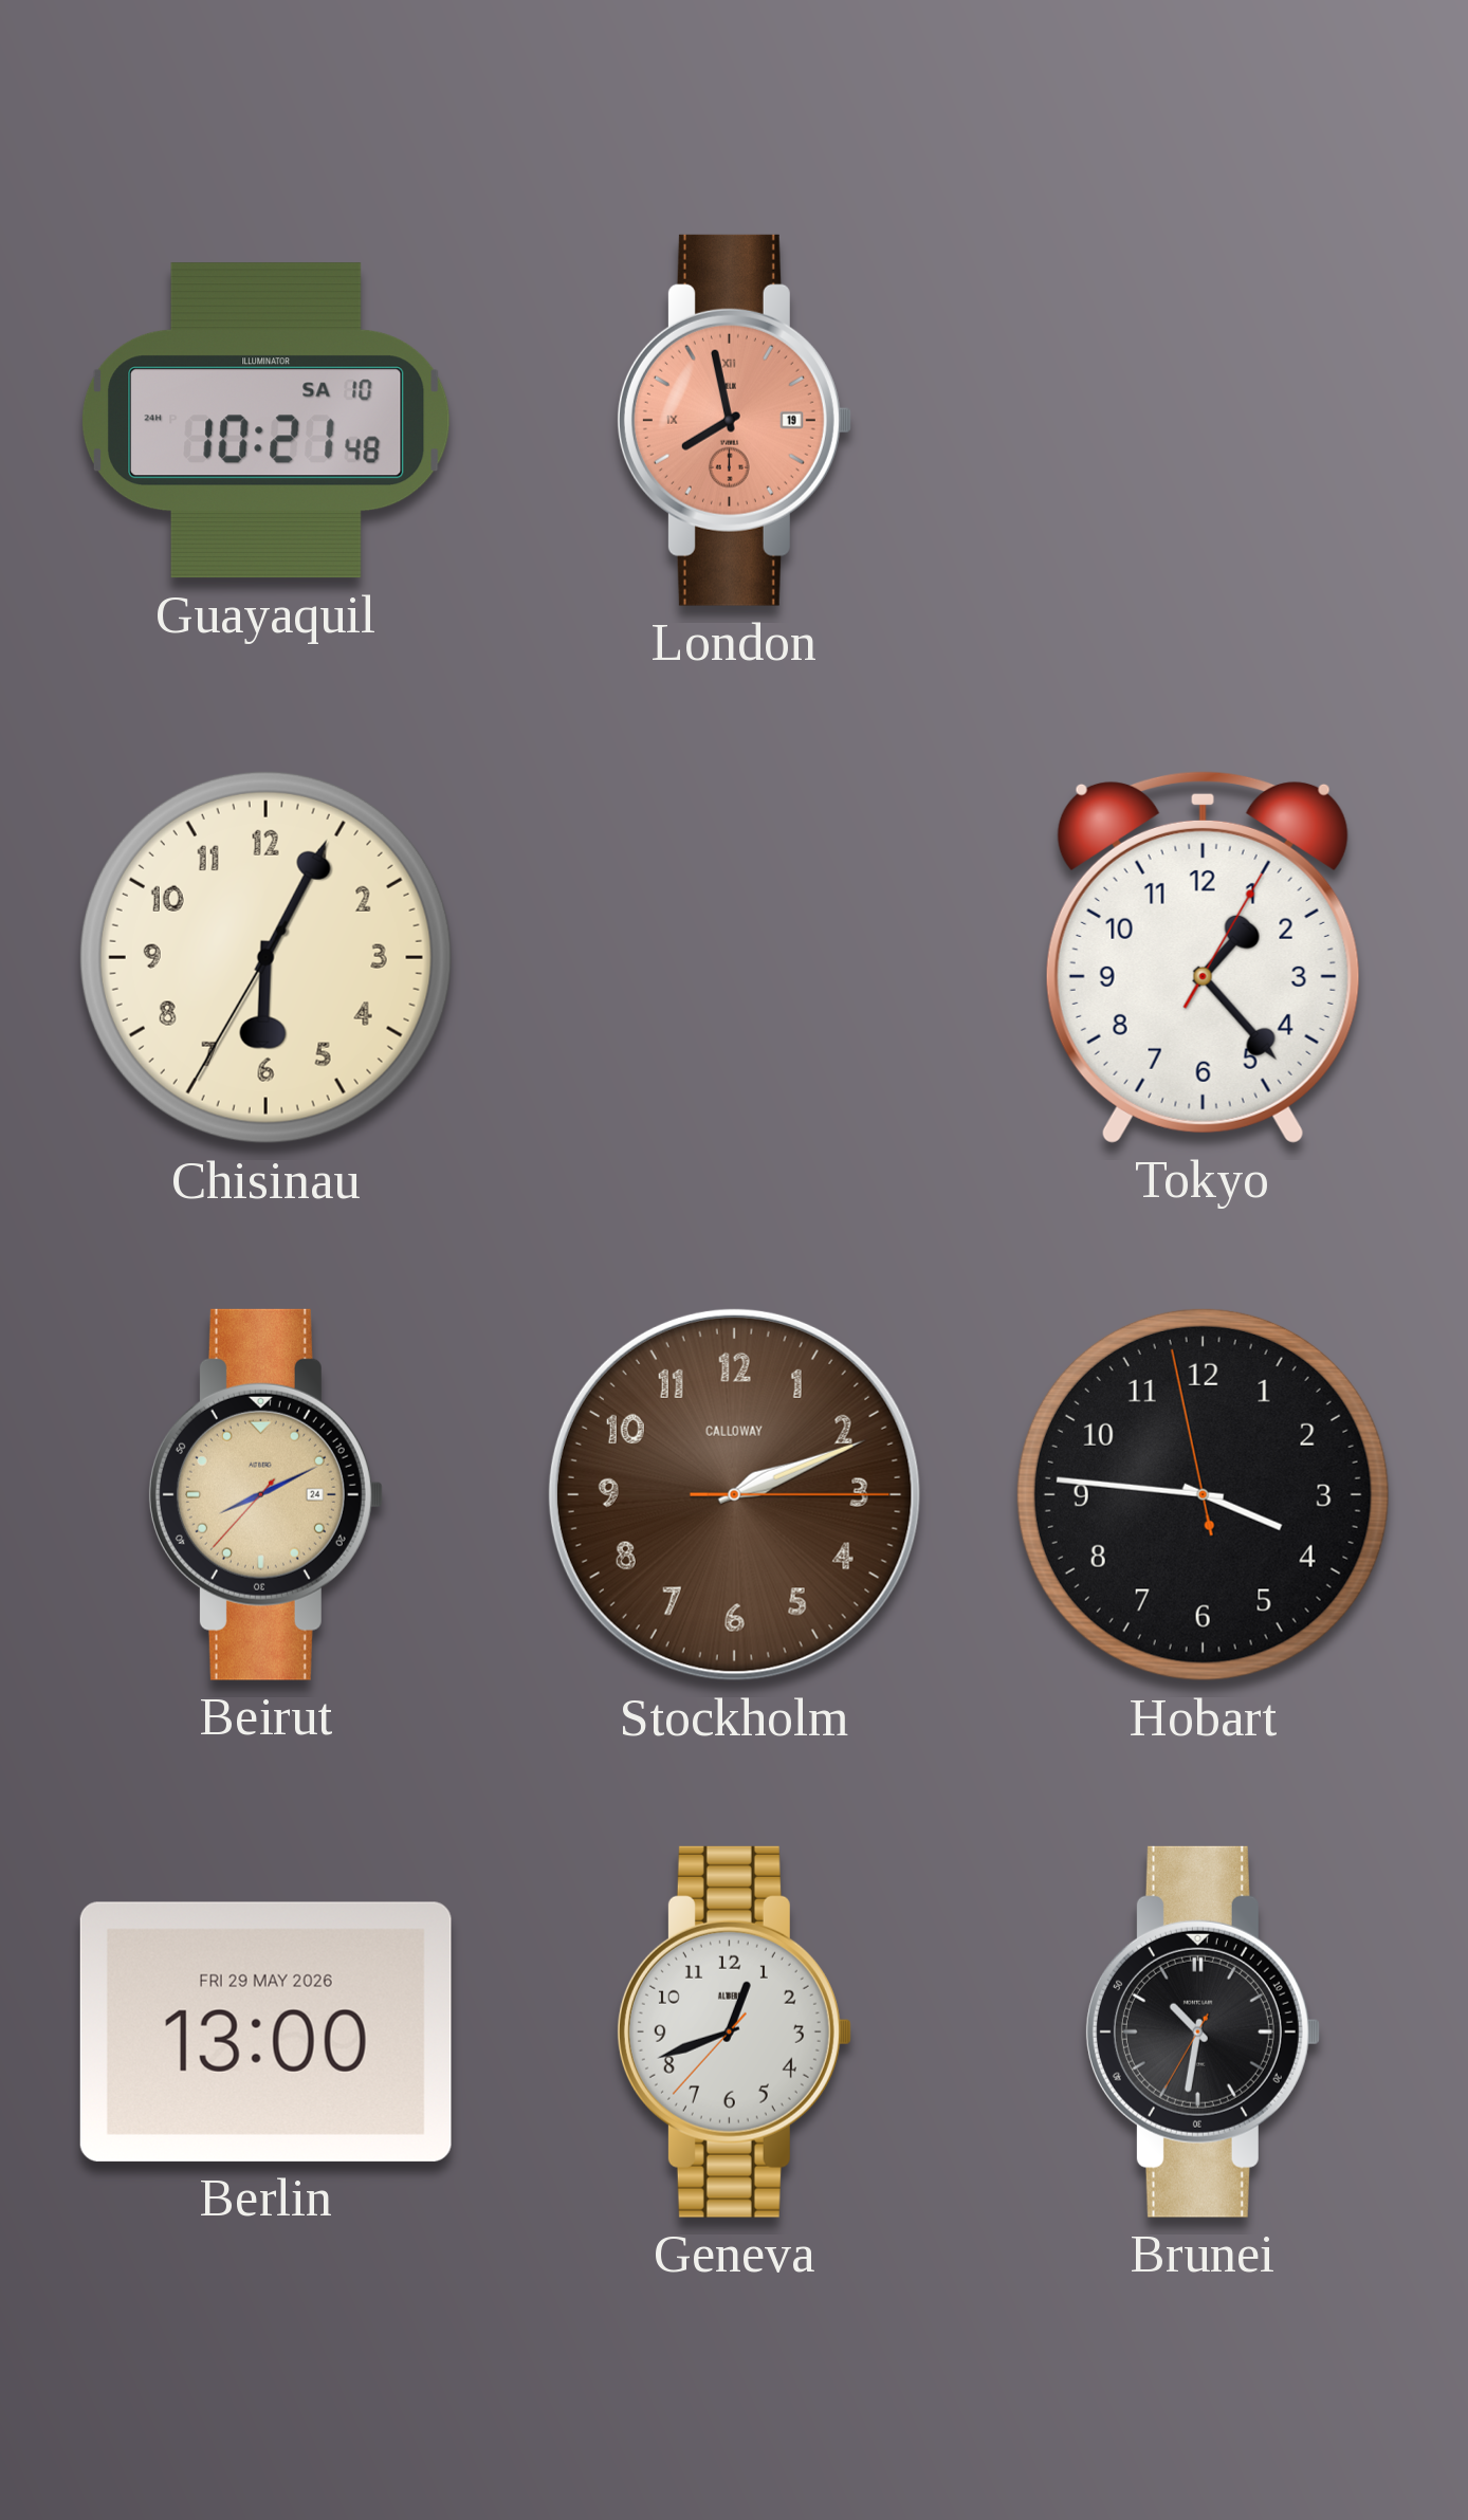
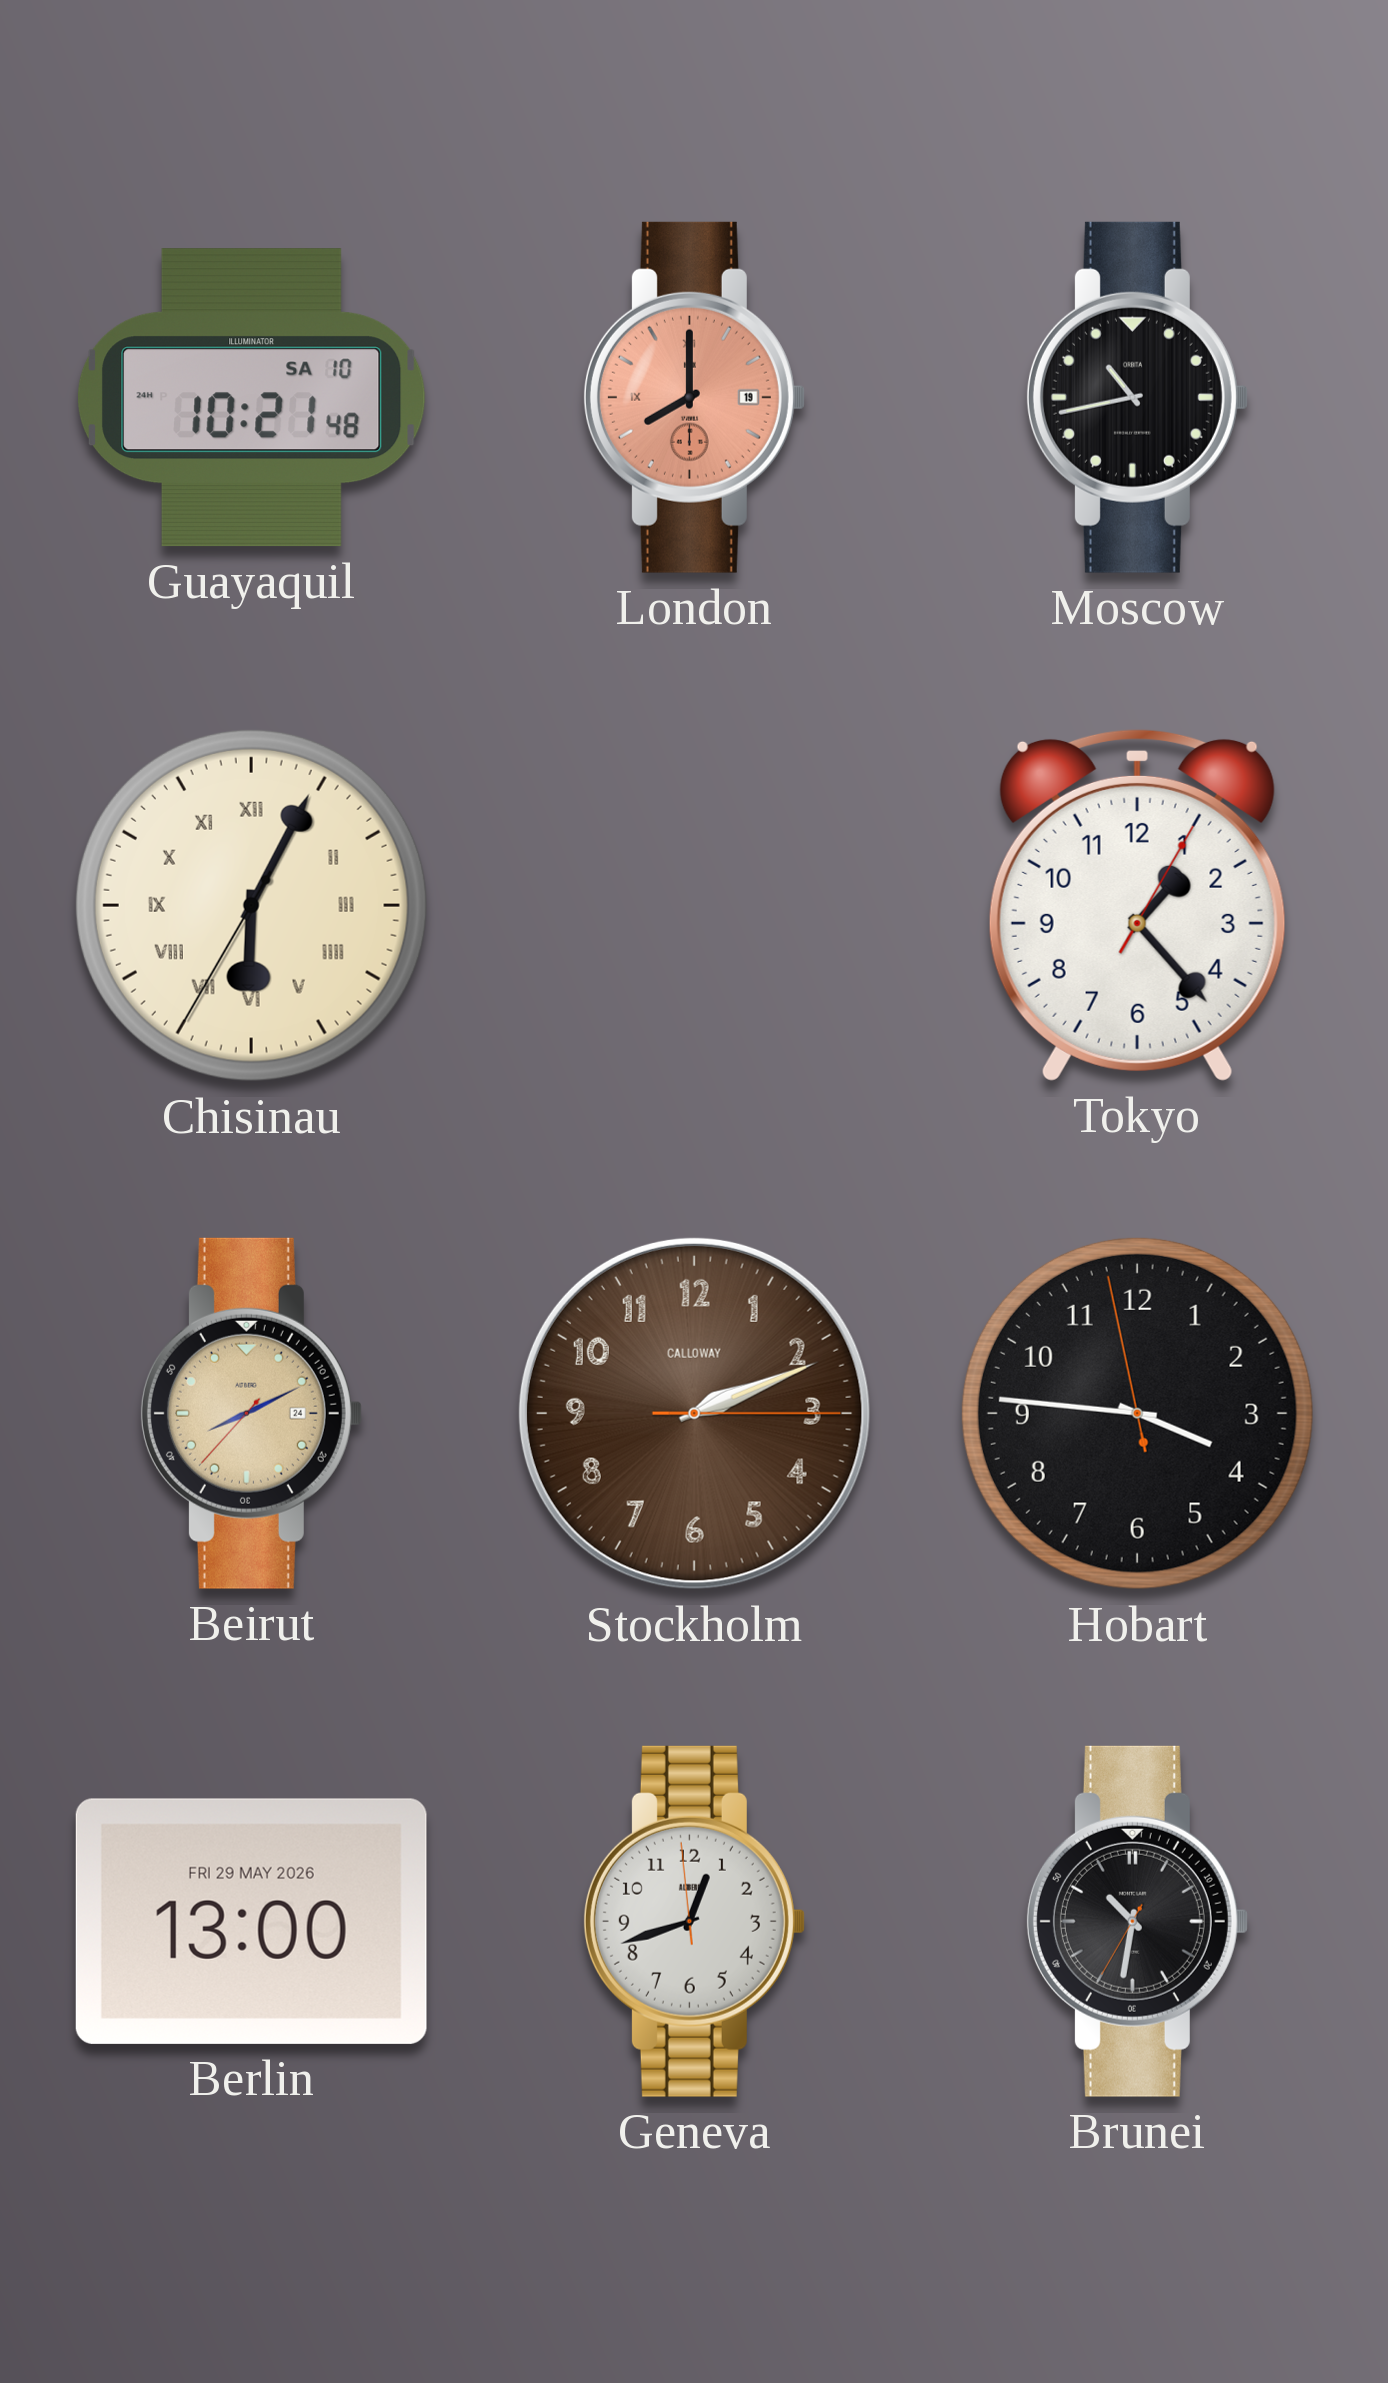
London: 7:58 -> 8:00 (694, 397)
Moscow: none -> 10:43 (1137, 397)
Chisinau numerals: Arabic -> Roman (251, 905)
Geneva: 12:41:37 -> 12:41:59 (694, 1921)
